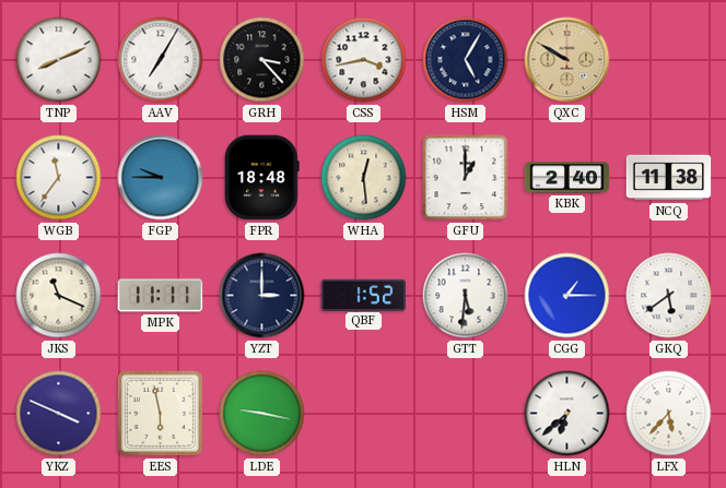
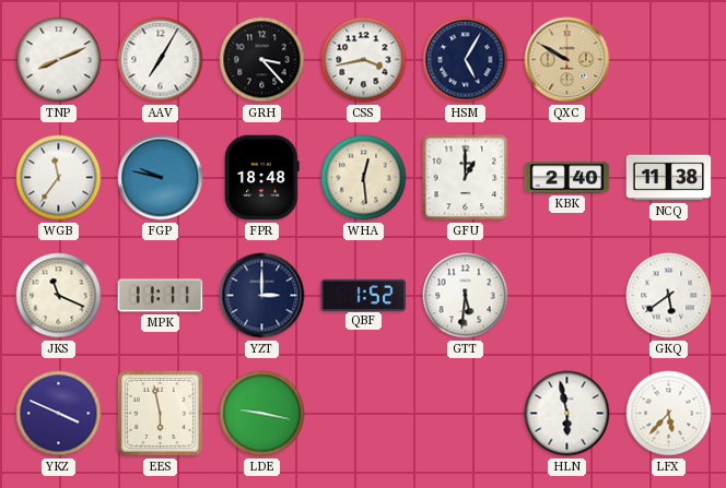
FGP: 9:45 -> 9:47 (161, 178)
CGG: 1:15 -> none (567, 296)
HLN: 6:38 -> 5:58 (567, 414)
